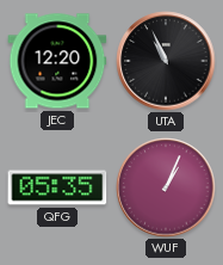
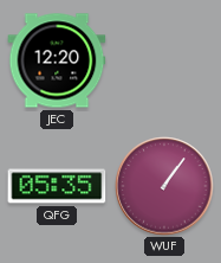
UTA: 10:56 -> none (166, 61)
WUF: 1:04 -> 1:06 (164, 186)
